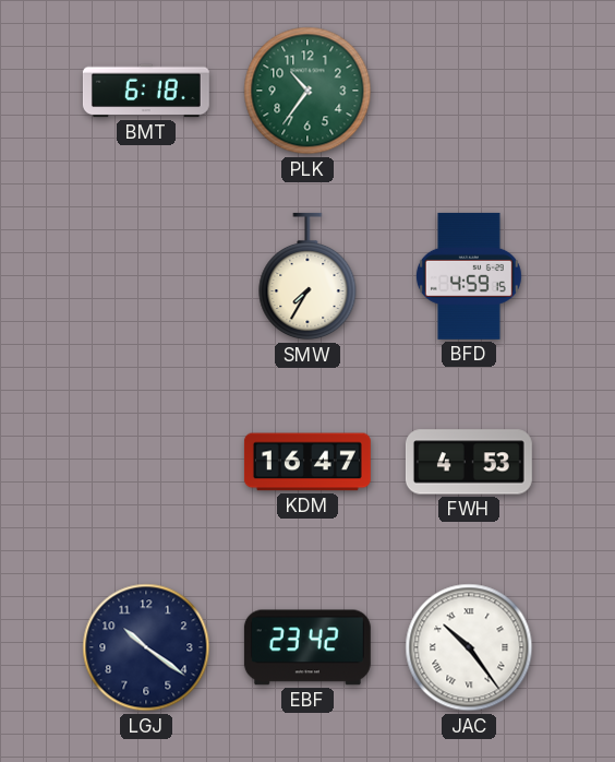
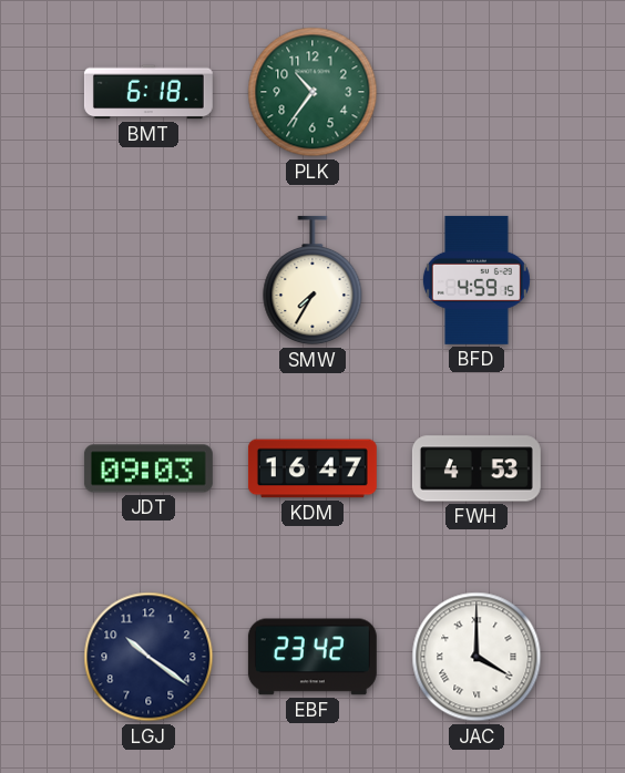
JDT: none -> 09:03 (148, 468)
JAC: 10:24 -> 4:00 (477, 657)
